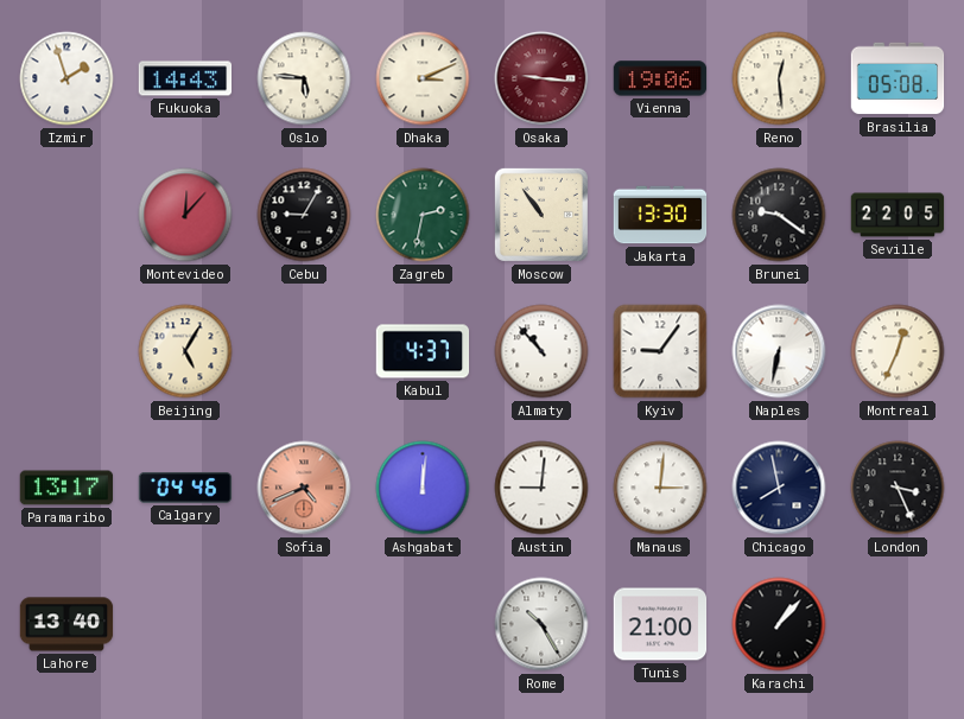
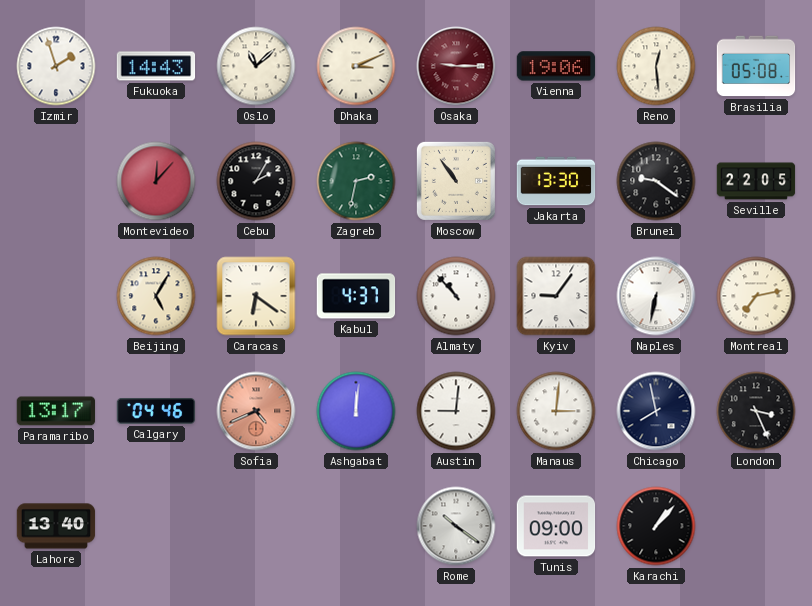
Oslo: 5:46 -> 11:08 (256, 66)
Osaka: 9:16 -> 9:15 (456, 66)
Cebu: 9:05 -> 2:05 (256, 181)
Caracas: none -> 6:21 (256, 296)
Montreal: 12:34 -> 7:13 (756, 296)
Rome: 10:25 -> 10:21 (456, 526)
Tunis: 21:00 -> 09:00 (556, 526)
